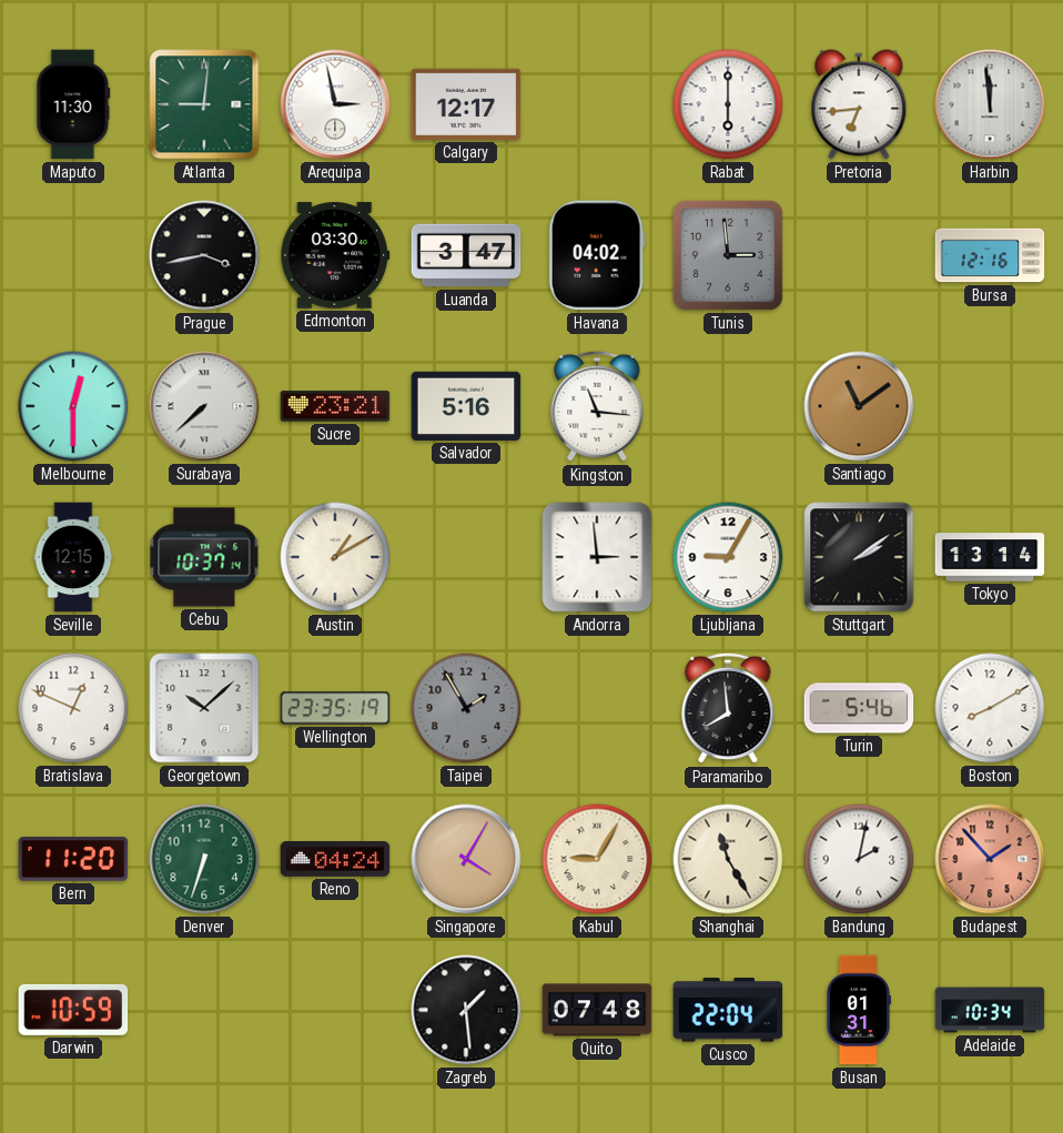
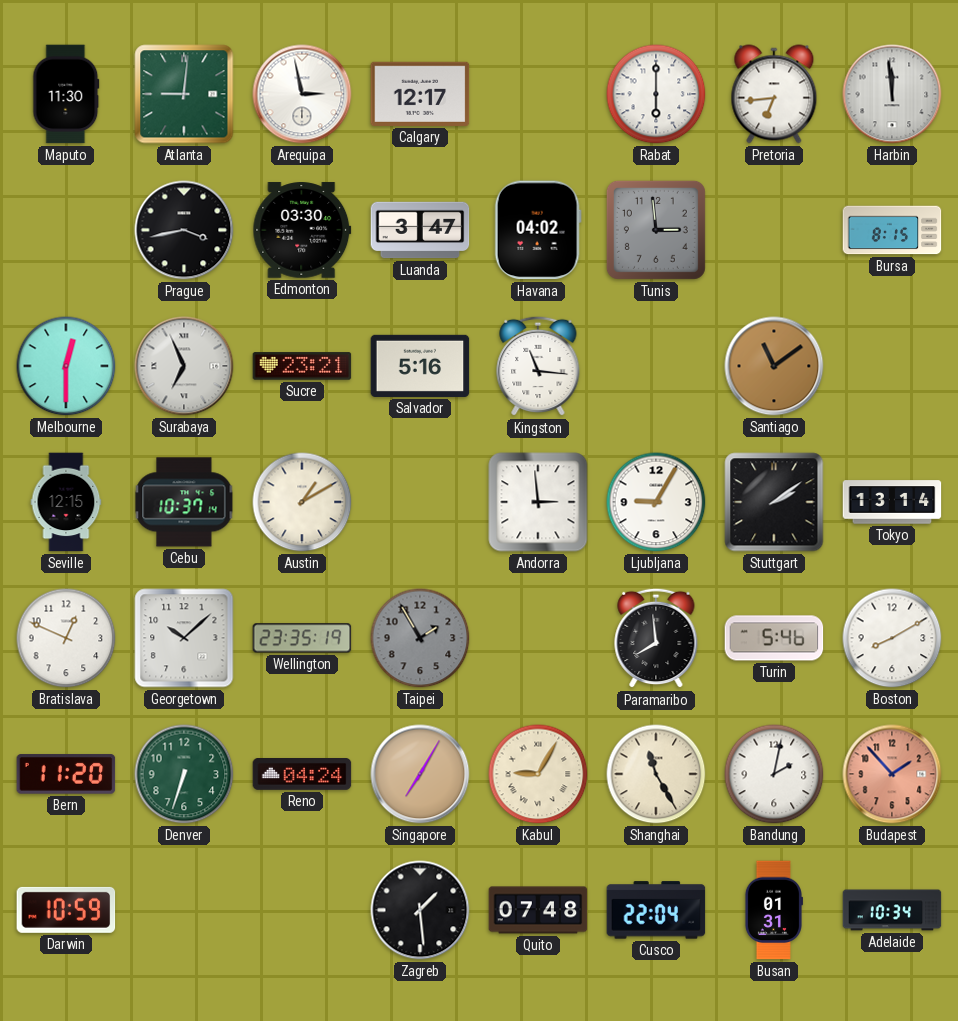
Bursa: 12:16 -> 8:15 (892, 230)
Surabaya: 7:38 -> 6:56 (184, 366)
Singapore: 4:05 -> 7:05 (420, 774)
